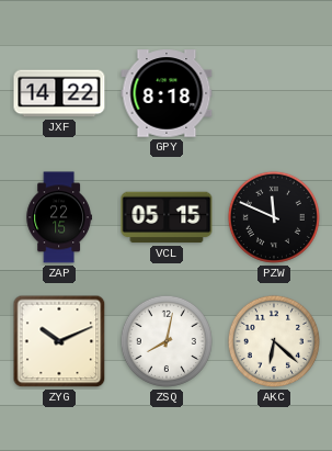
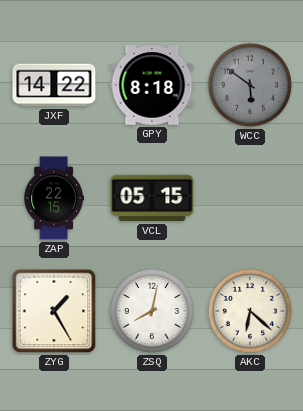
WCC: none -> 5:51 (250, 85)
PZW: 11:49 -> none (274, 217)
ZYG: 10:11 -> 1:25 (54, 311)
